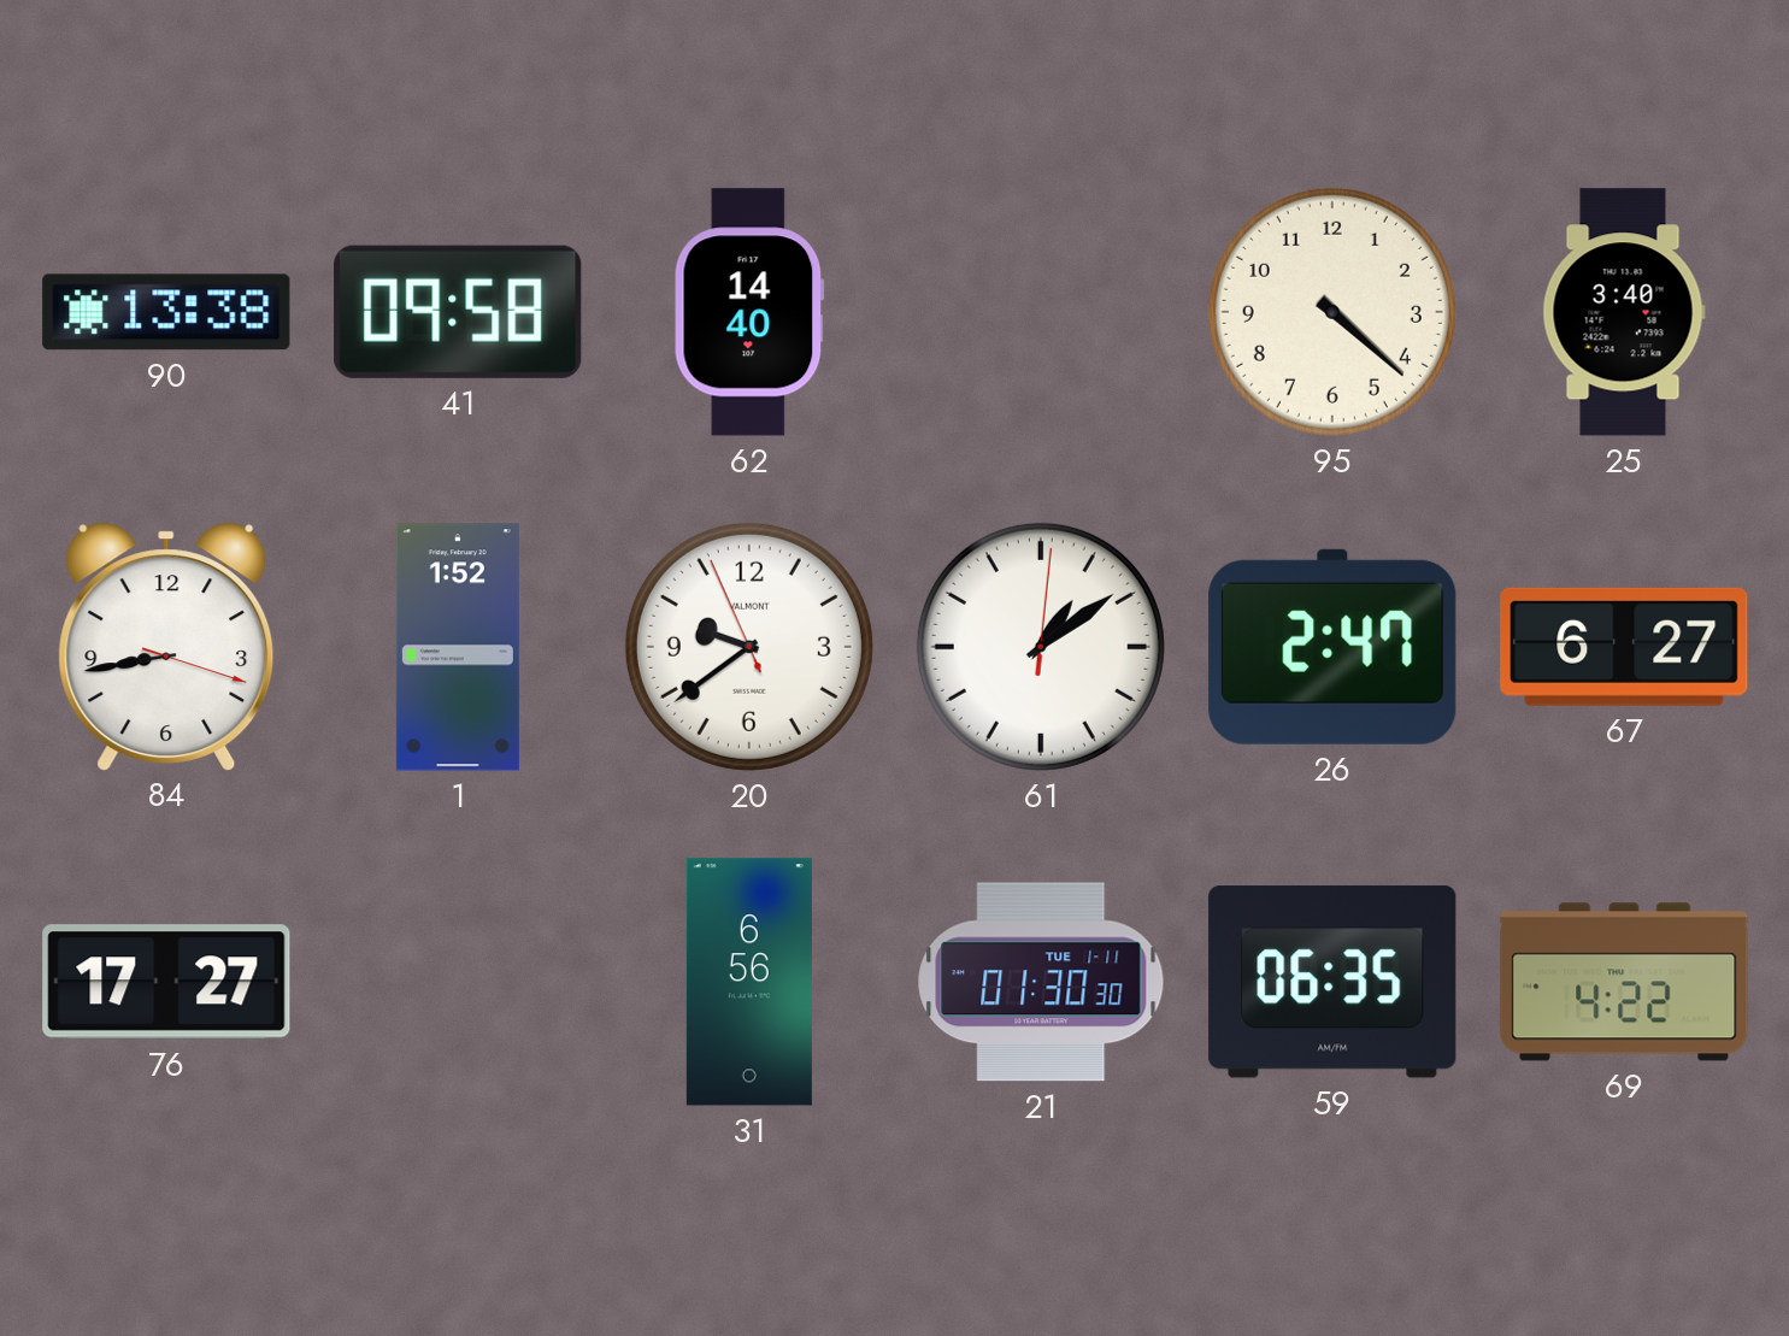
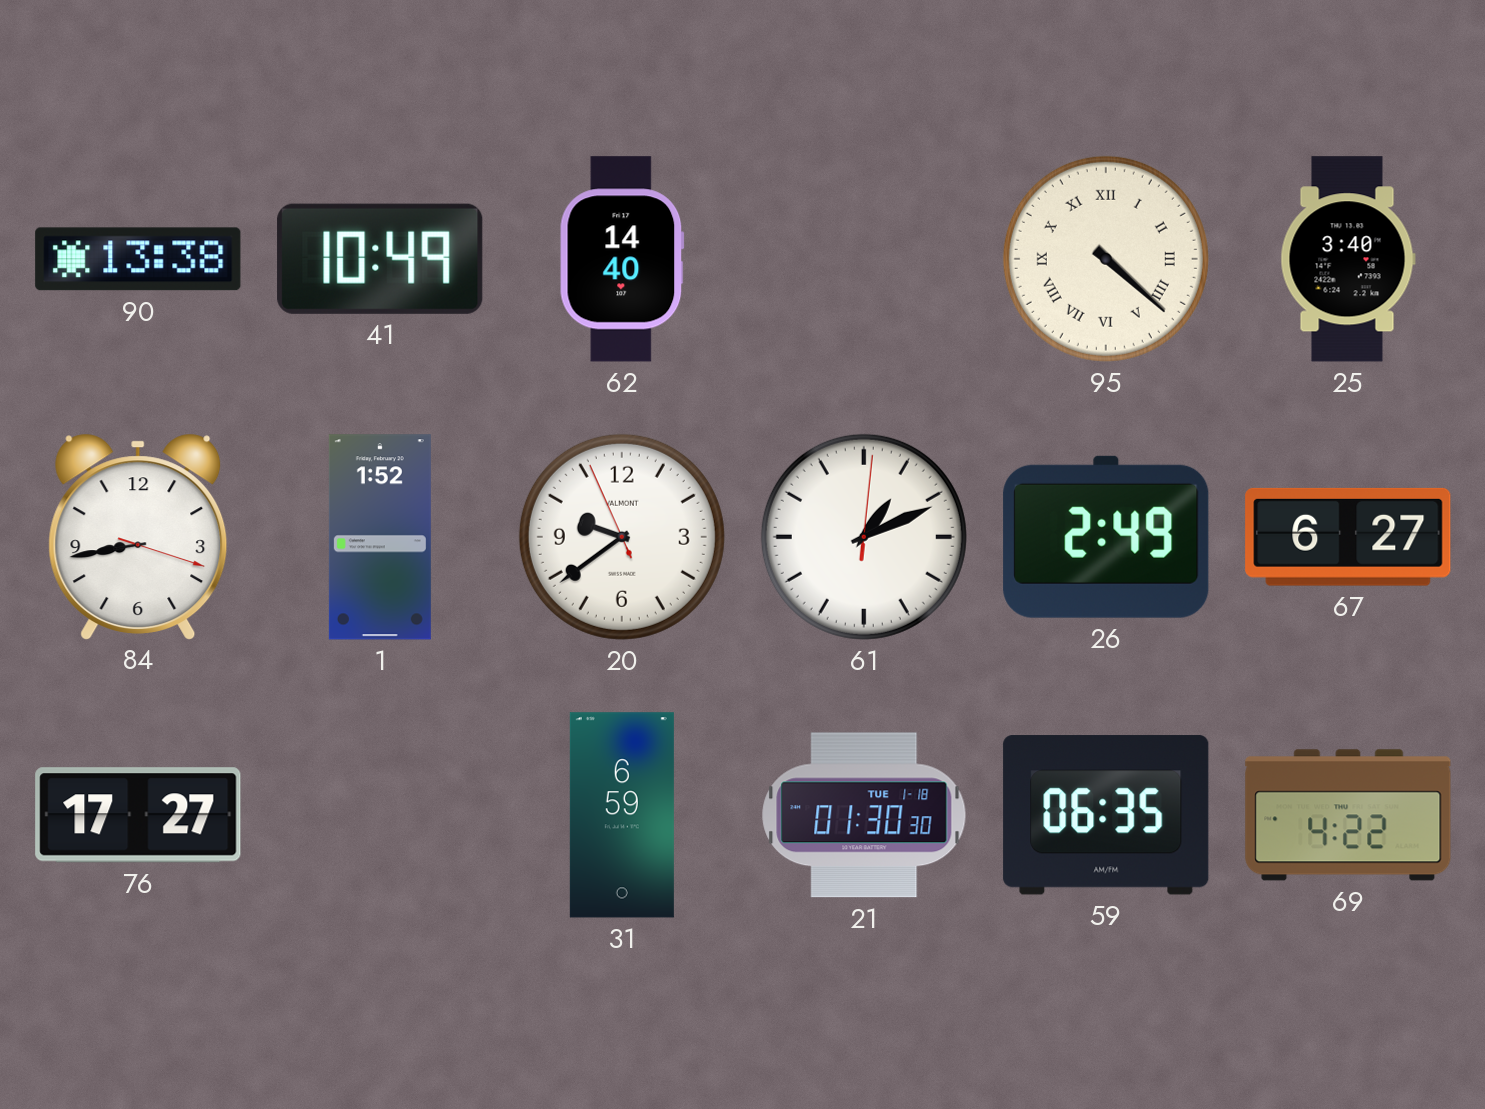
41: 09:58 -> 10:49 (380, 259)
95 numerals: Arabic -> Roman (1106, 259)
61: 1:09 -> 1:11 (864, 537)
26: 2:47 -> 2:49 (1106, 537)
31: 6:56 -> 6:59 (622, 815)
21 date: TUE 1-11 -> TUE 1-18 (864, 815)
